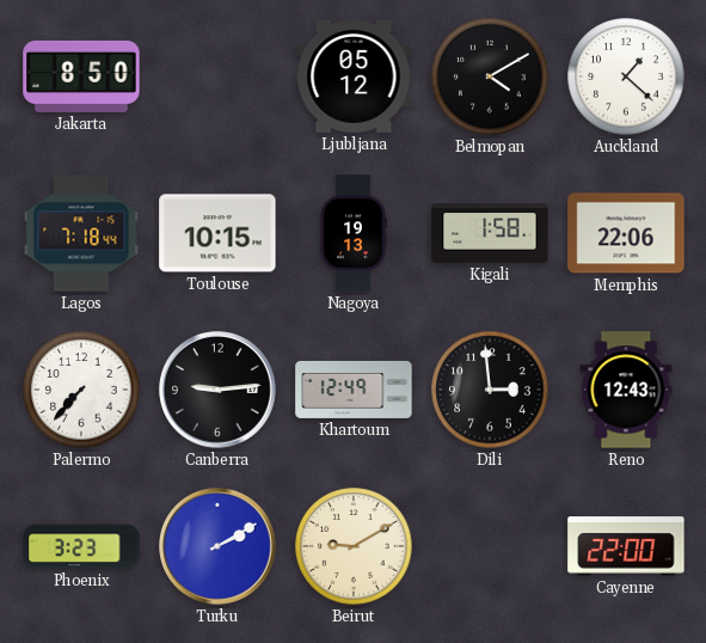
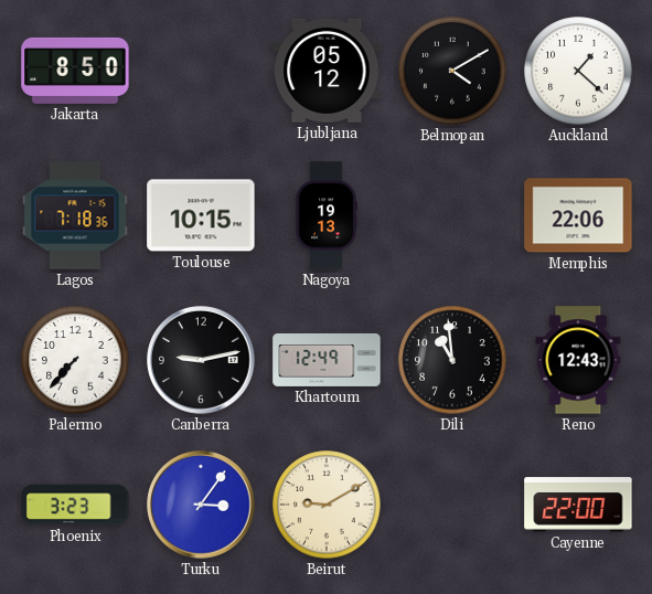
Lagos: 7:18:44 -> 7:18:36 (75, 215)
Kigali: 1:58 -> none (490, 233)
Canberra: 9:14 -> 9:13 (201, 360)
Dili: 2:59 -> 10:59 (452, 360)
Turku: 2:10 -> 3:06 (201, 505)
